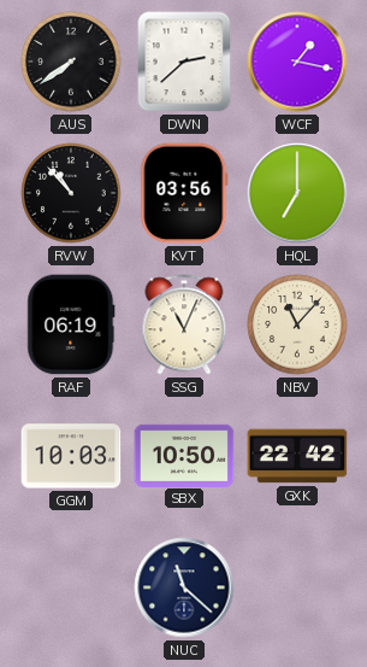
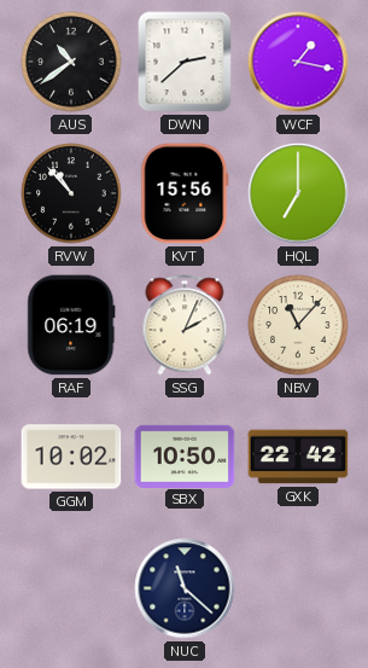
AUS: 7:39 -> 10:39 (71, 62)
KVT: 03:56 -> 15:56 (185, 193)
SSG: 11:04 -> 2:04 (185, 325)
GGM: 10:03 -> 10:02 (71, 457)
